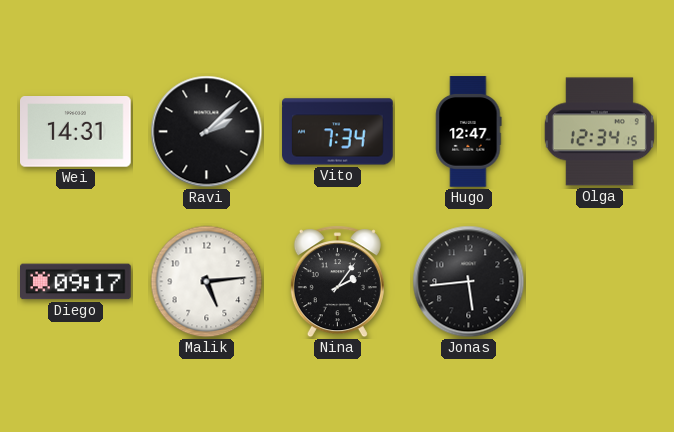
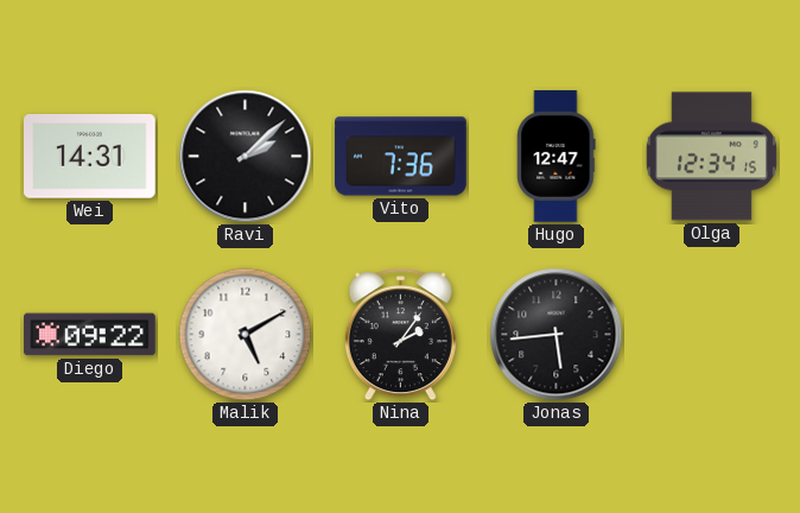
Vito: 7:34 -> 7:36 (401, 157)
Diego: 09:17 -> 09:22 (90, 335)
Malik: 5:14 -> 5:10 (246, 335)
